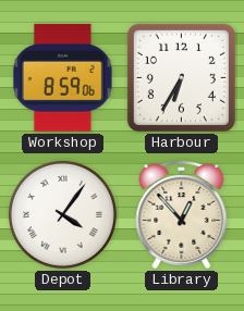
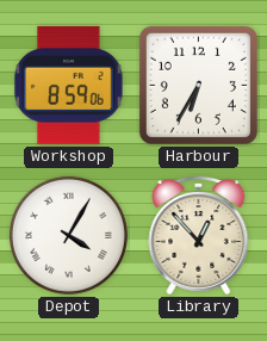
Depot: 4:06 -> 4:05 (68, 235)
